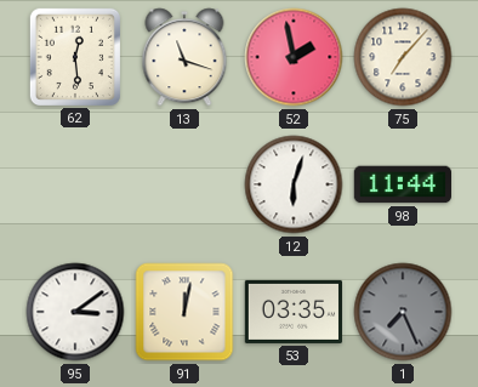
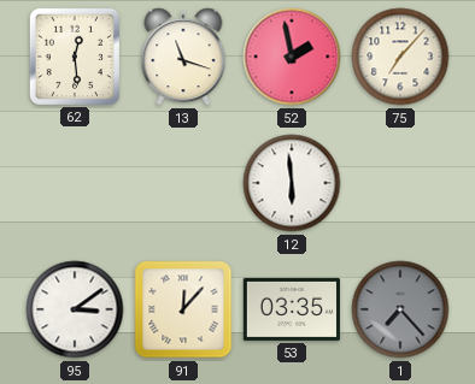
12: 6:03 -> 5:59 (292, 183)
98: 11:44 -> none (402, 184)
91: 12:02 -> 12:07 (183, 309)
1: 7:26 -> 7:23 (400, 309)
